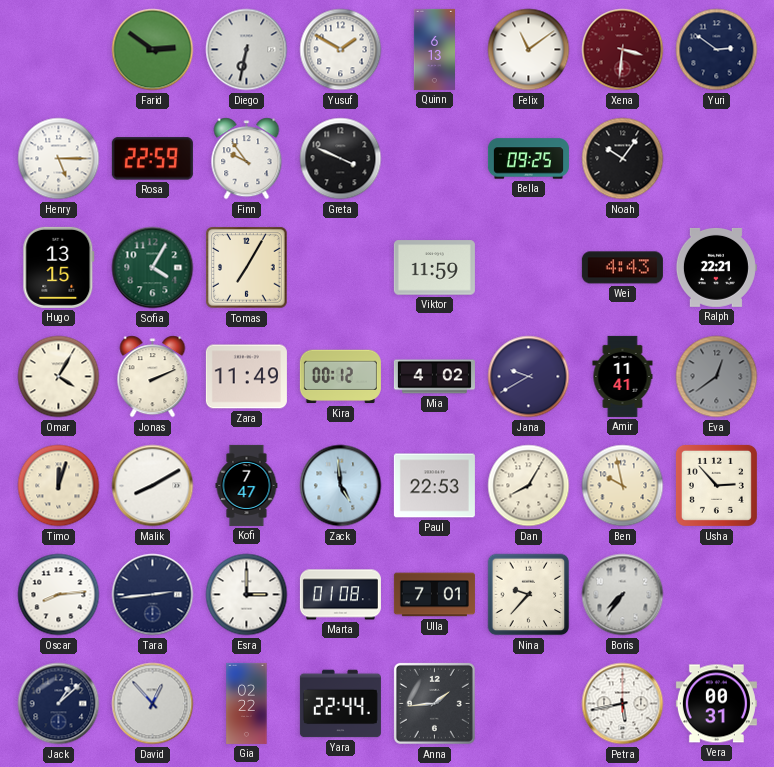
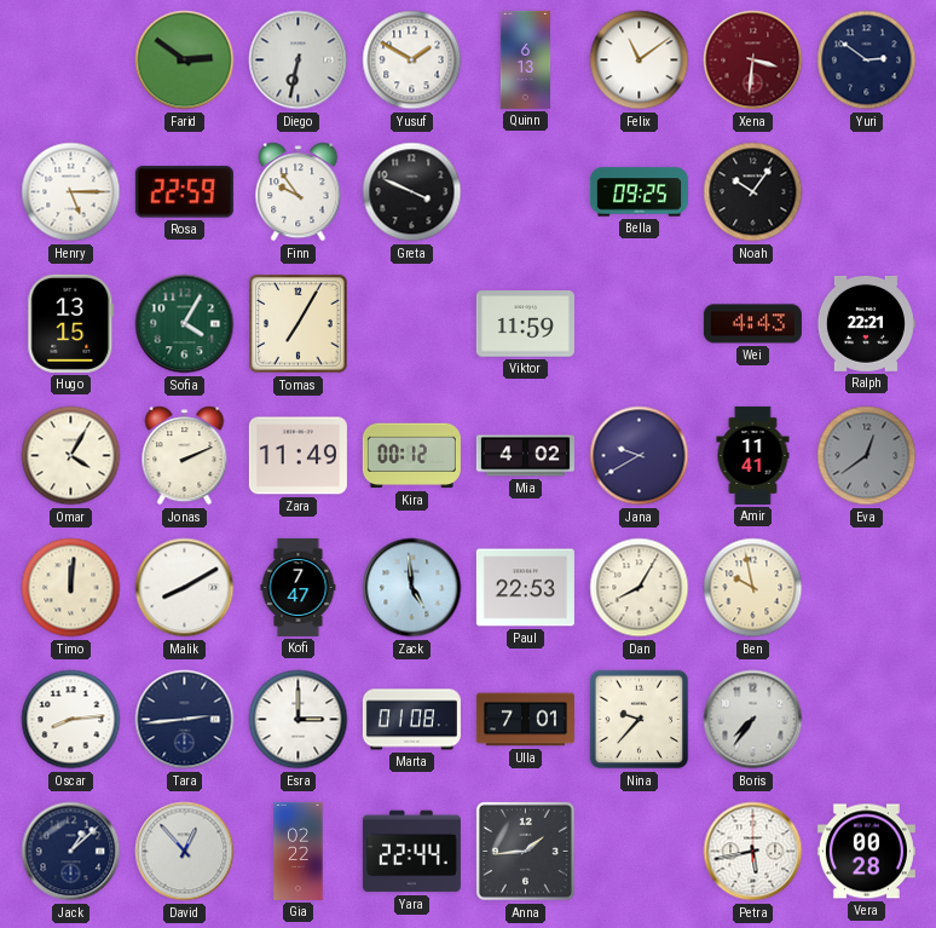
Timo: 12:03 -> 12:01 (71, 588)
Usha: 2:53 -> none (716, 485)
Vera: 00:31 -> 00:28 (866, 852)
